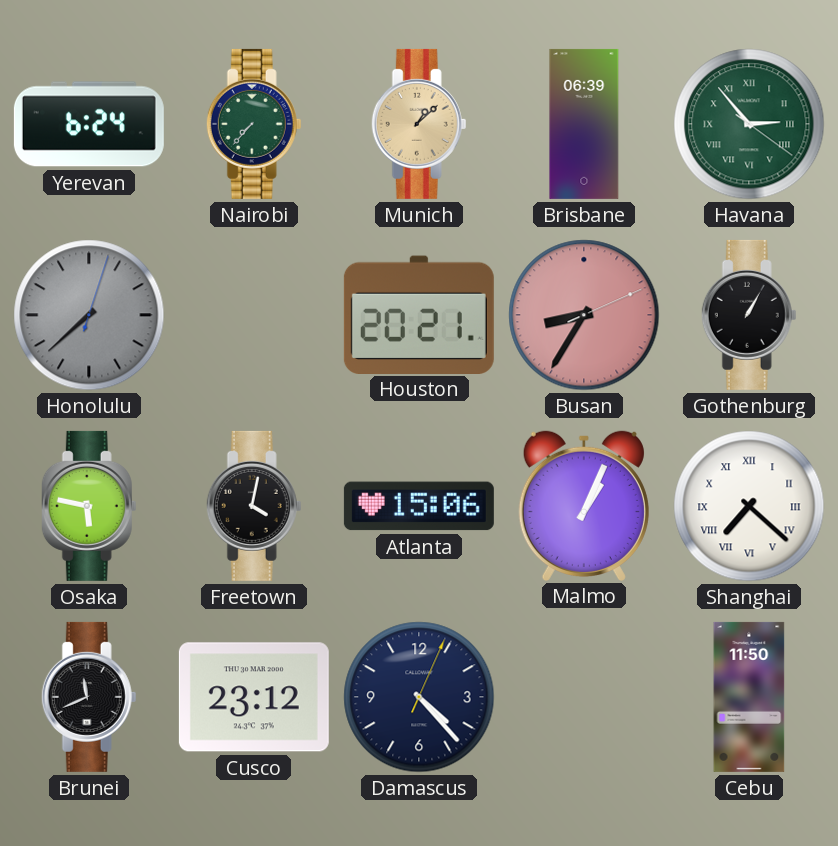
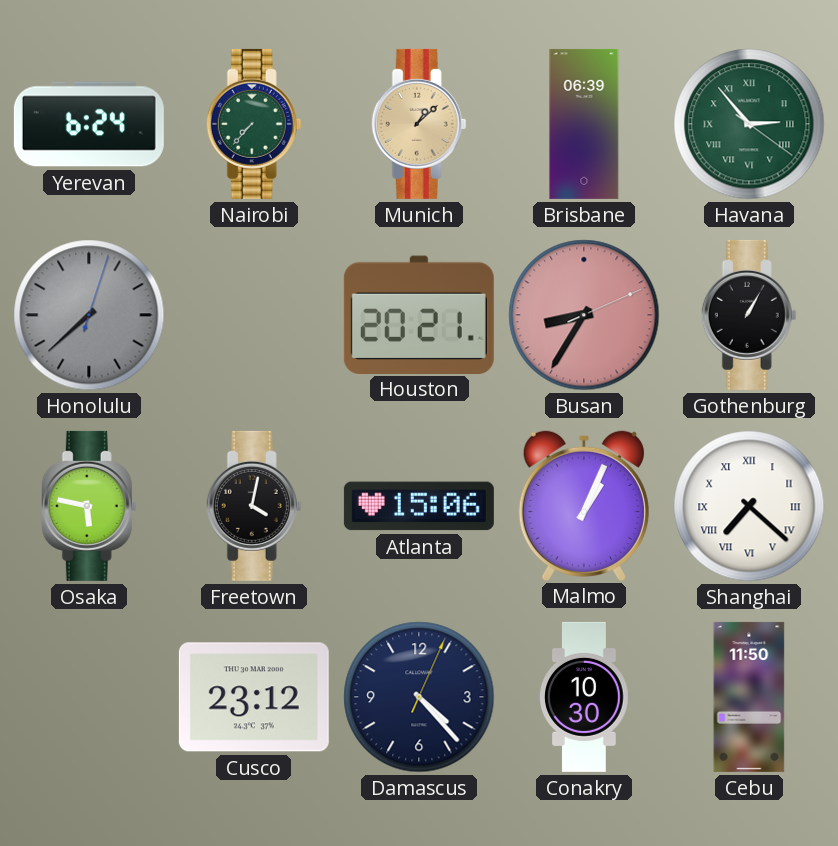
Brunei: 11:41 -> none (89, 697)
Conakry: none -> 10:30 (584, 697)
